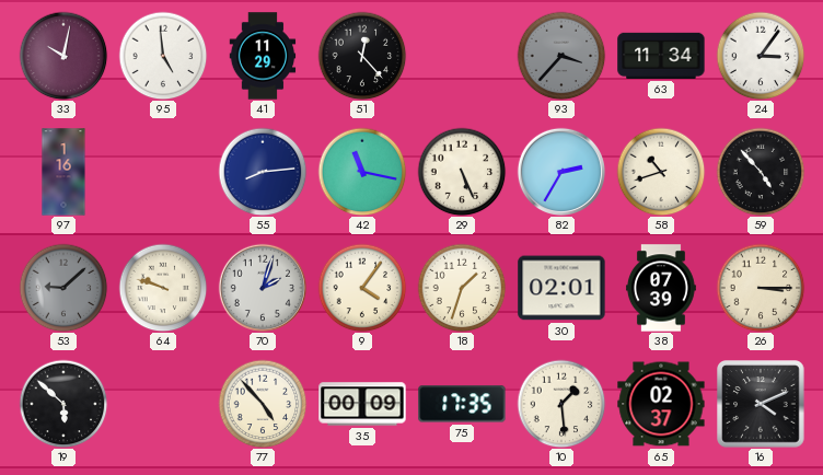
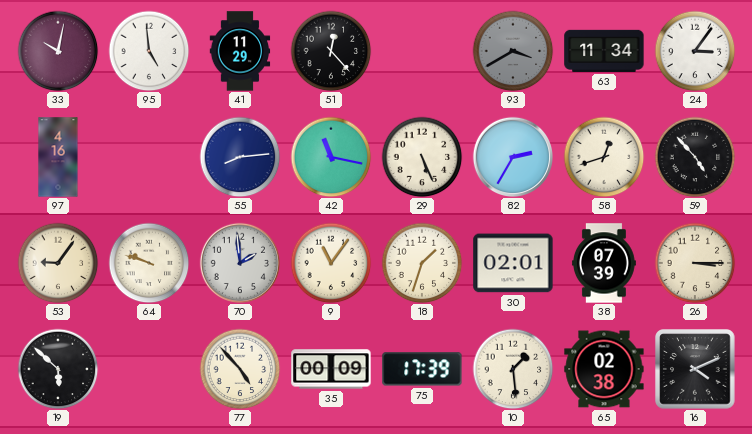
93: 3:37 -> 3:40 (513, 51)
97: 1:16 -> 4:16 (58, 157)
58: 10:42 -> 12:42 (604, 157)
53: 9:08 -> 9:06 (58, 263)
53 dial: grey -> cream (58, 263)
70: 2:03 -> 1:59 (239, 262)
9: 4:06 -> 11:06 (331, 263)
75: 17:35 -> 17:39 (422, 369)
65: 02:37 -> 02:38 (604, 369)
